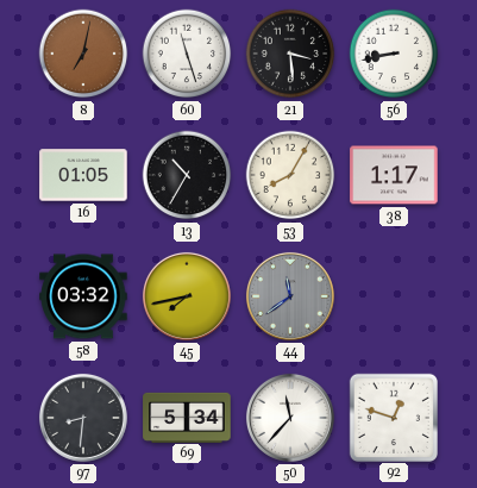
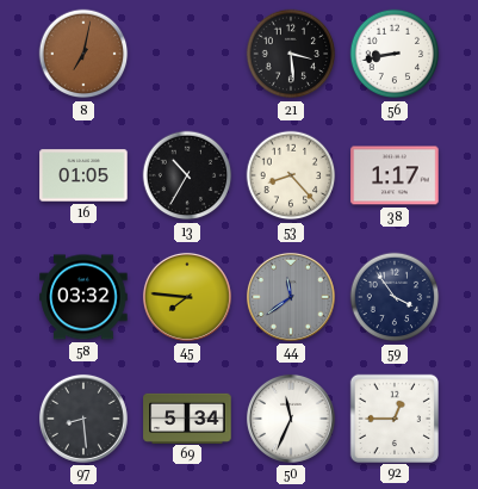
60: 11:27 -> none (187, 54)
53: 8:05 -> 8:23 (291, 175)
45: 7:43 -> 7:46 (187, 297)
59: none -> 3:54 (395, 297)
97: 8:31 -> 8:29 (83, 419)
50: 11:37 -> 11:34 (291, 419)
92: 12:48 -> 12:45 (393, 417)
